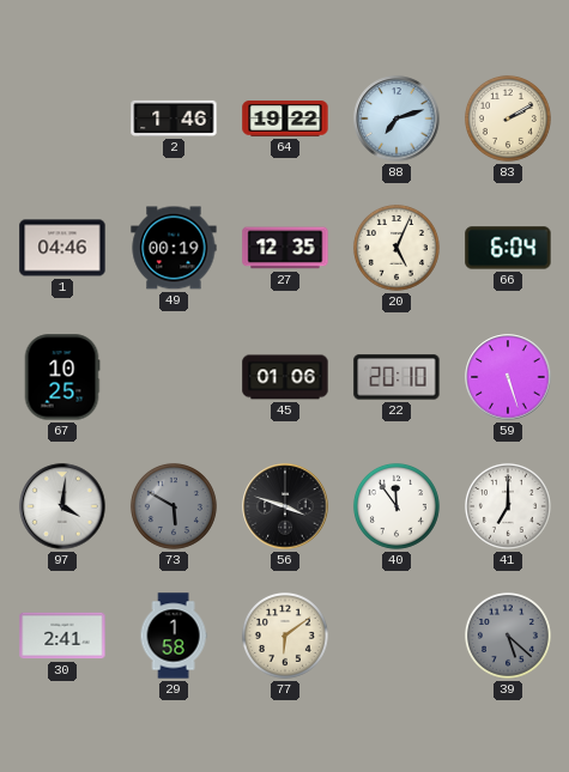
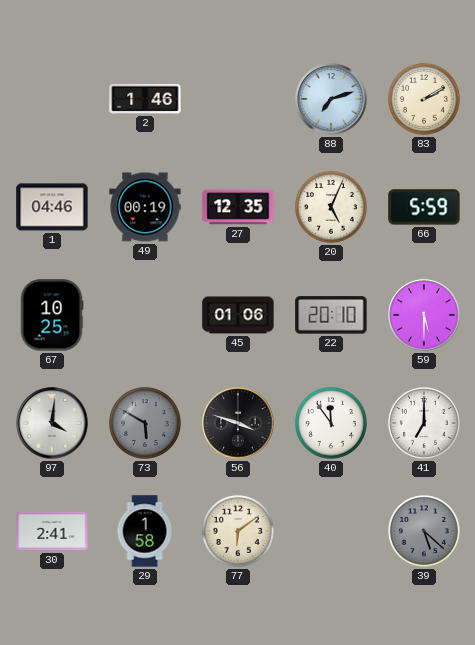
64: 19:22 -> none (285, 118)
66: 6:04 -> 5:59 (424, 207)
59: 5:27 -> 5:30 (424, 315)
